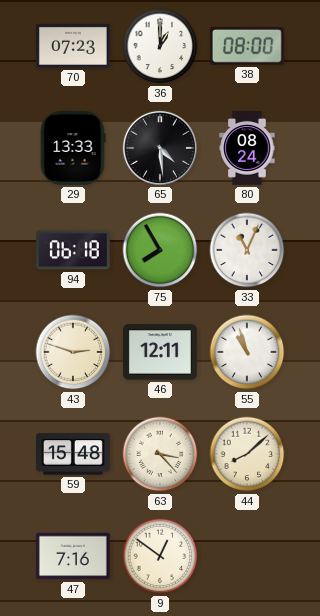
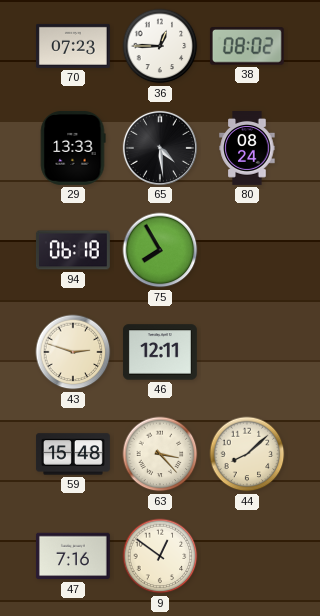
36: 1:00 -> 12:45 (160, 46)
38: 08:00 -> 08:02 (247, 47)
33: 11:04 -> none (247, 250)
55: 10:57 -> none (247, 352)
